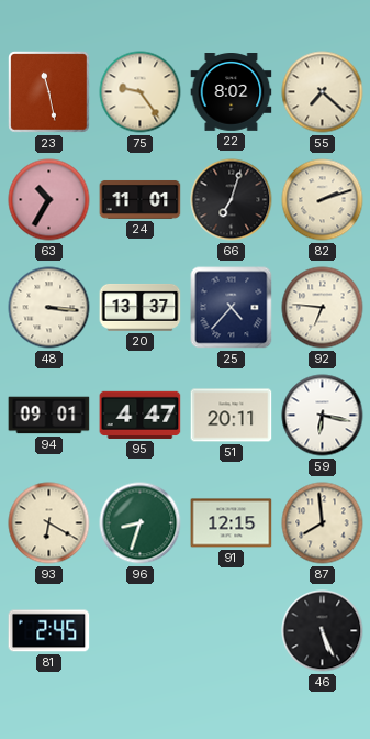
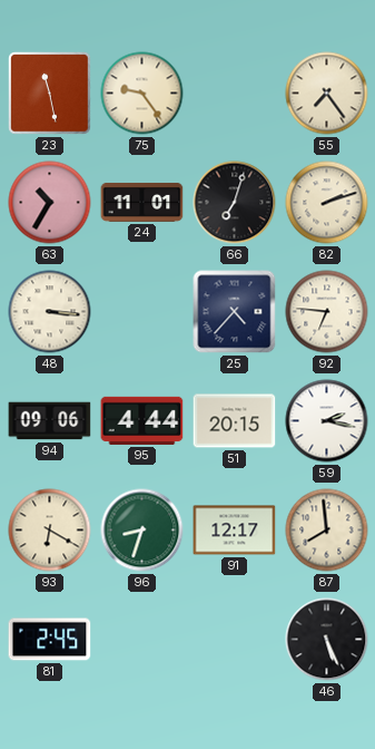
22: 8:02 -> none (232, 92)
55: 7:22 -> 7:24 (327, 94)
20: 13:37 -> none (141, 307)
94: 09:01 -> 09:06 (50, 421)
95: 4:47 -> 4:44 (142, 420)
51: 20:11 -> 20:15 (235, 421)
59: 6:17 -> 2:17 (327, 421)
91: 12:15 -> 12:17 (235, 531)
